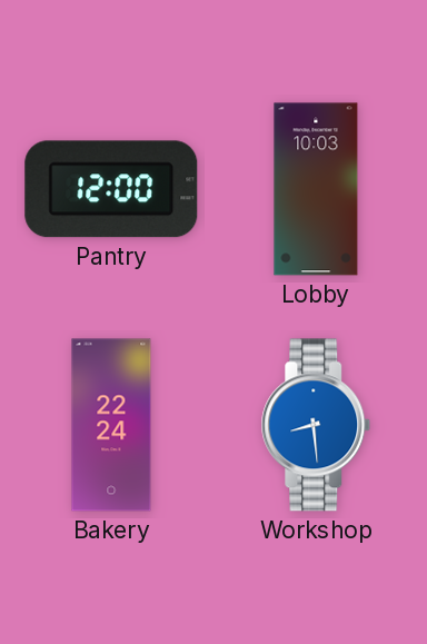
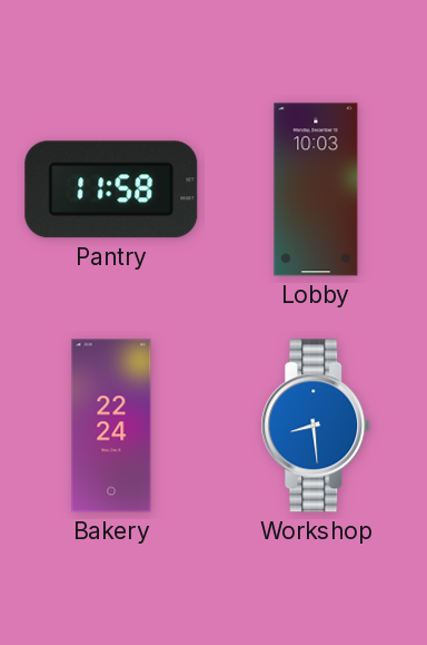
Pantry: 12:00 -> 11:58 (111, 189)
